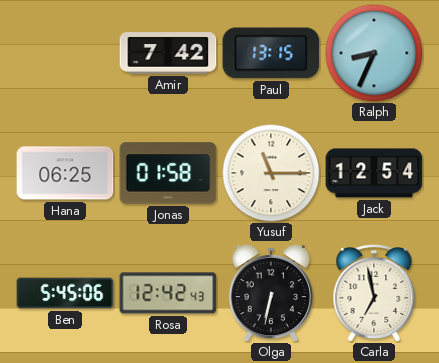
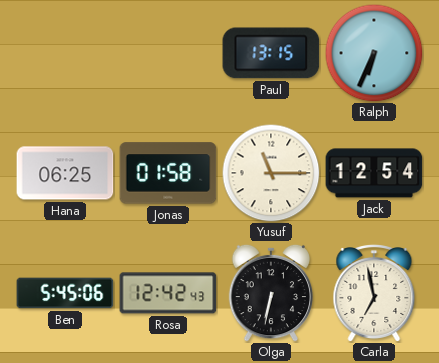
Amir: 7:42 -> none (168, 53)
Ralph: 8:34 -> 6:34 (374, 53)
